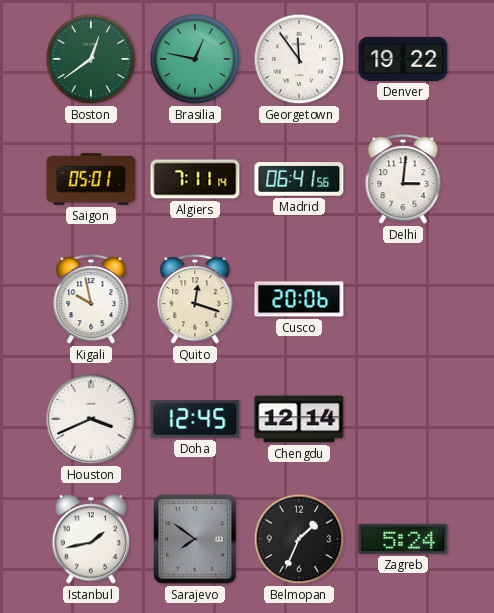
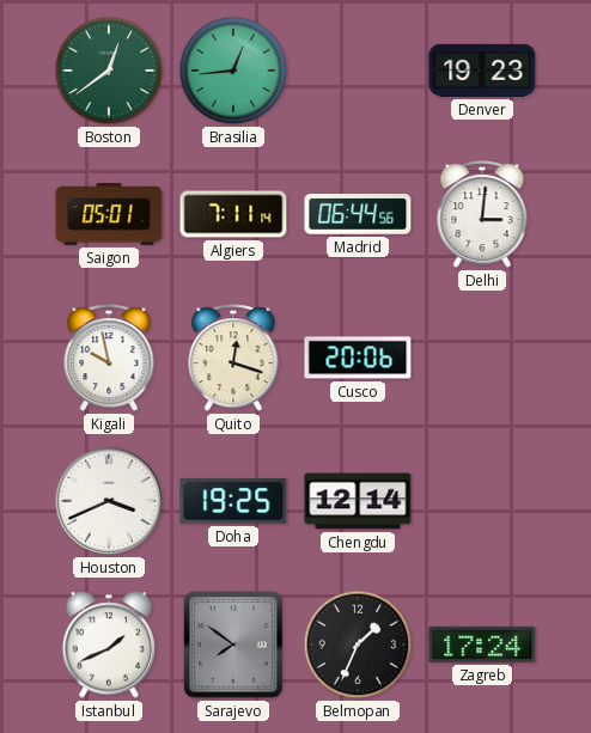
Brasilia: 12:47 -> 12:44 (233, 71)
Georgetown: 11:54 -> none (299, 59)
Denver: 19:22 -> 19:23 (482, 71)
Madrid: 06:41 -> 06:44 (358, 214)
Doha: 12:45 -> 19:25 (233, 501)
Istanbul: 1:43 -> 1:41 (109, 645)
Zagreb: 5:24 -> 17:24 (482, 645)
